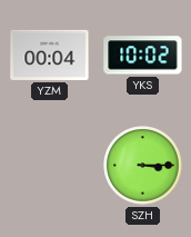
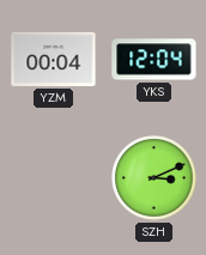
YKS: 10:02 -> 12:04 (154, 60)
SZH: 3:15 -> 3:11 (154, 178)
